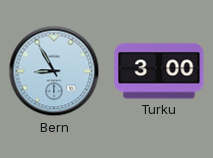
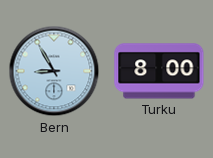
Turku: 3:00 -> 8:00 (159, 71)
